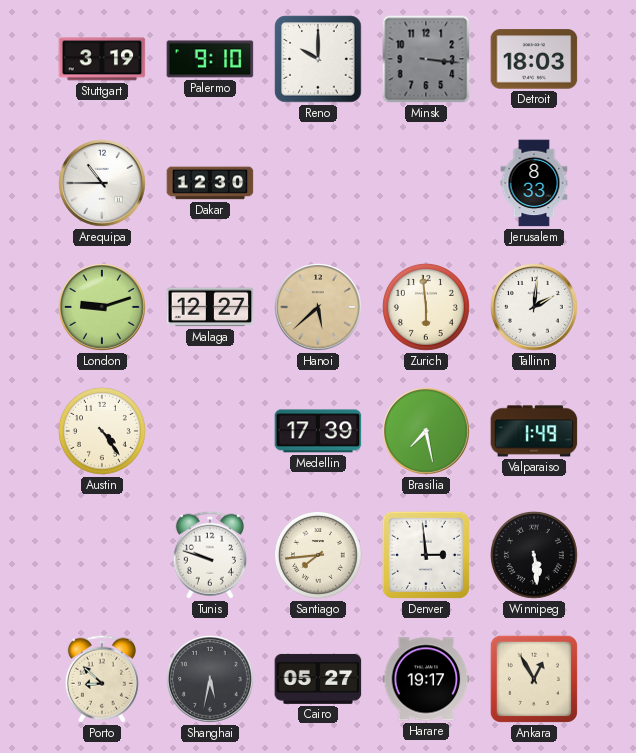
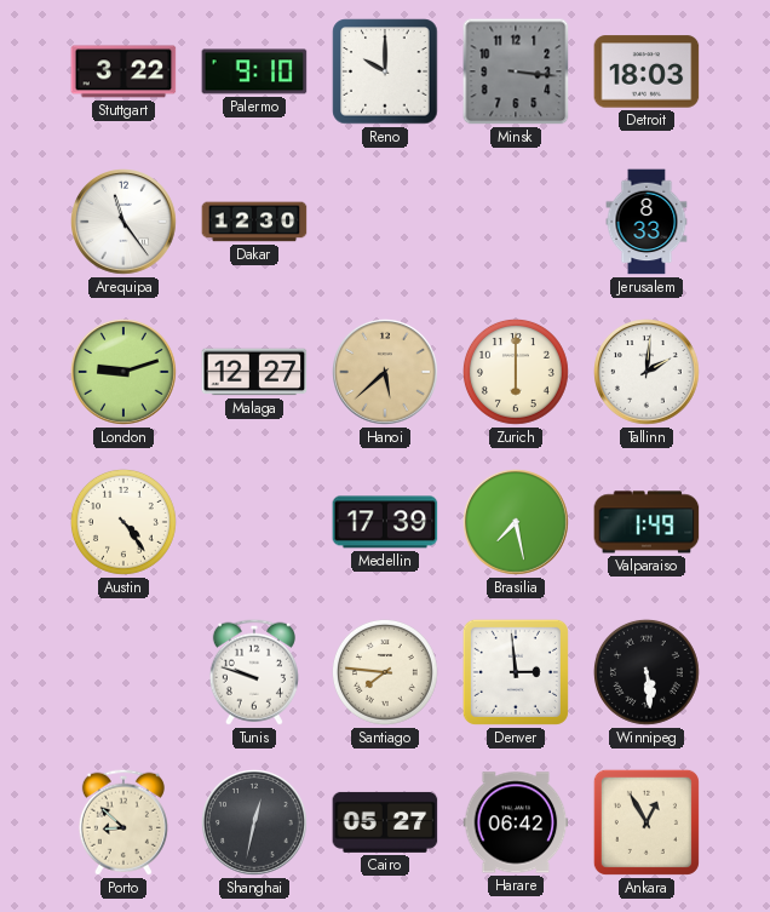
Stuttgart: 3:19 -> 3:22 (123, 71)
Arequipa: 10:45 -> 11:24 (125, 223)
Zurich: 5:59 -> 6:00 (516, 372)
Santiago: 7:44 -> 7:46 (385, 672)
Shanghai: 5:32 -> 12:32 (255, 824)
Harare: 19:17 -> 06:42 (516, 822)
